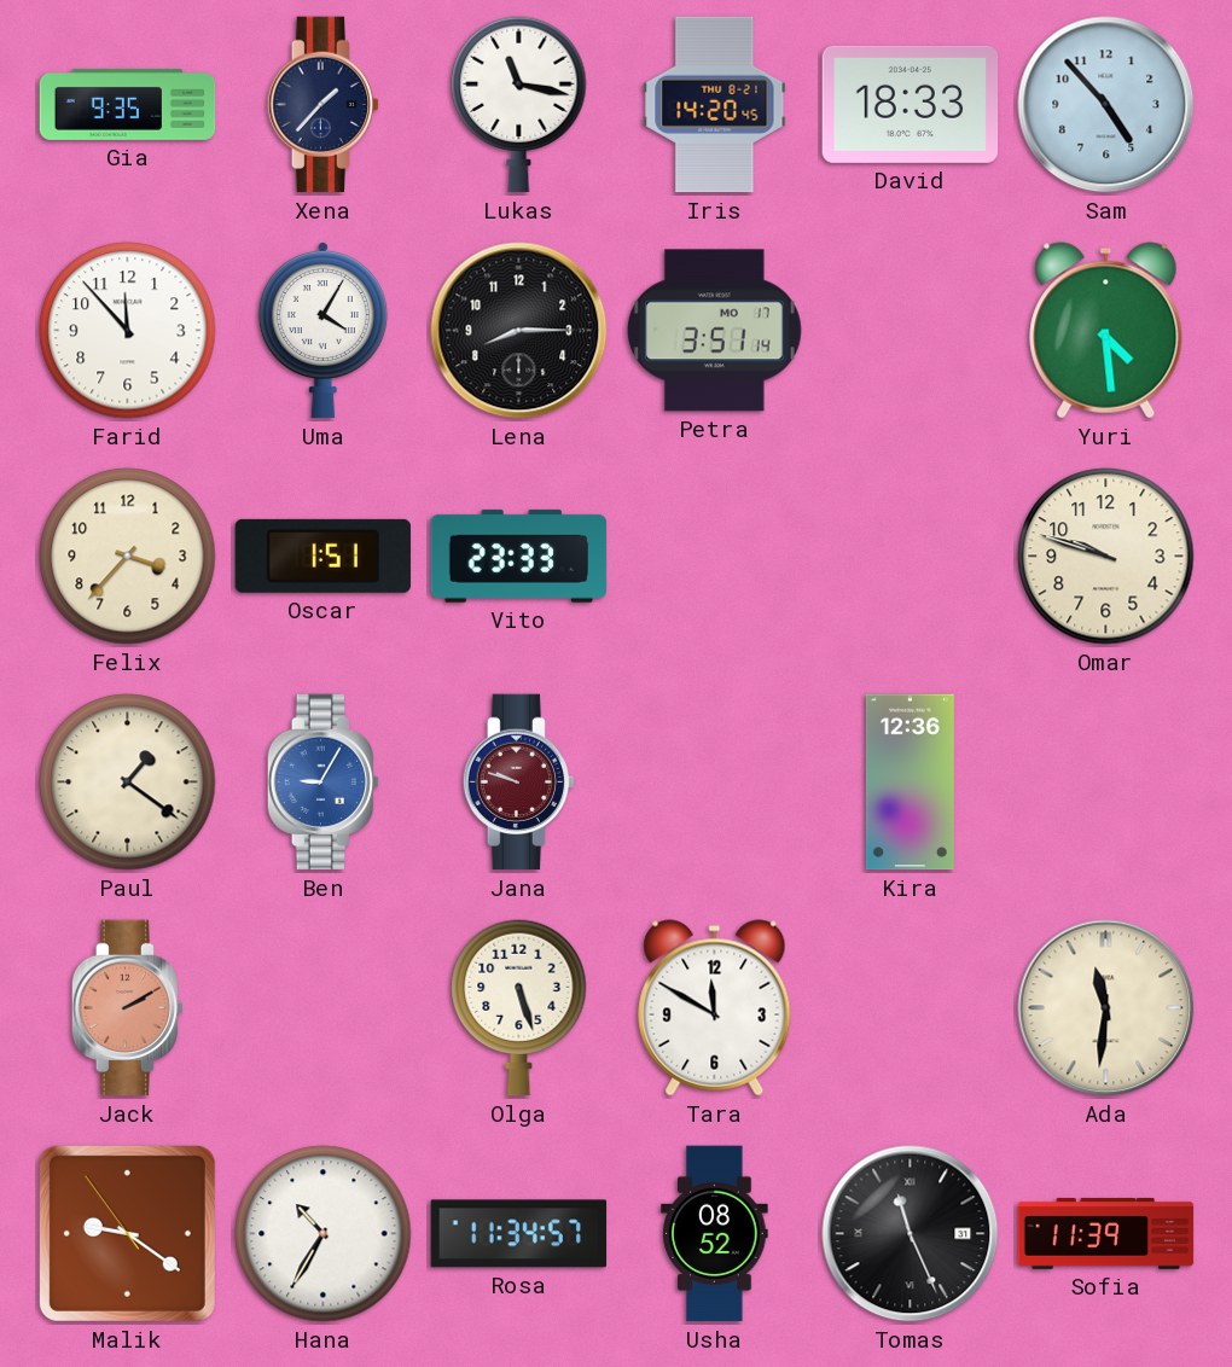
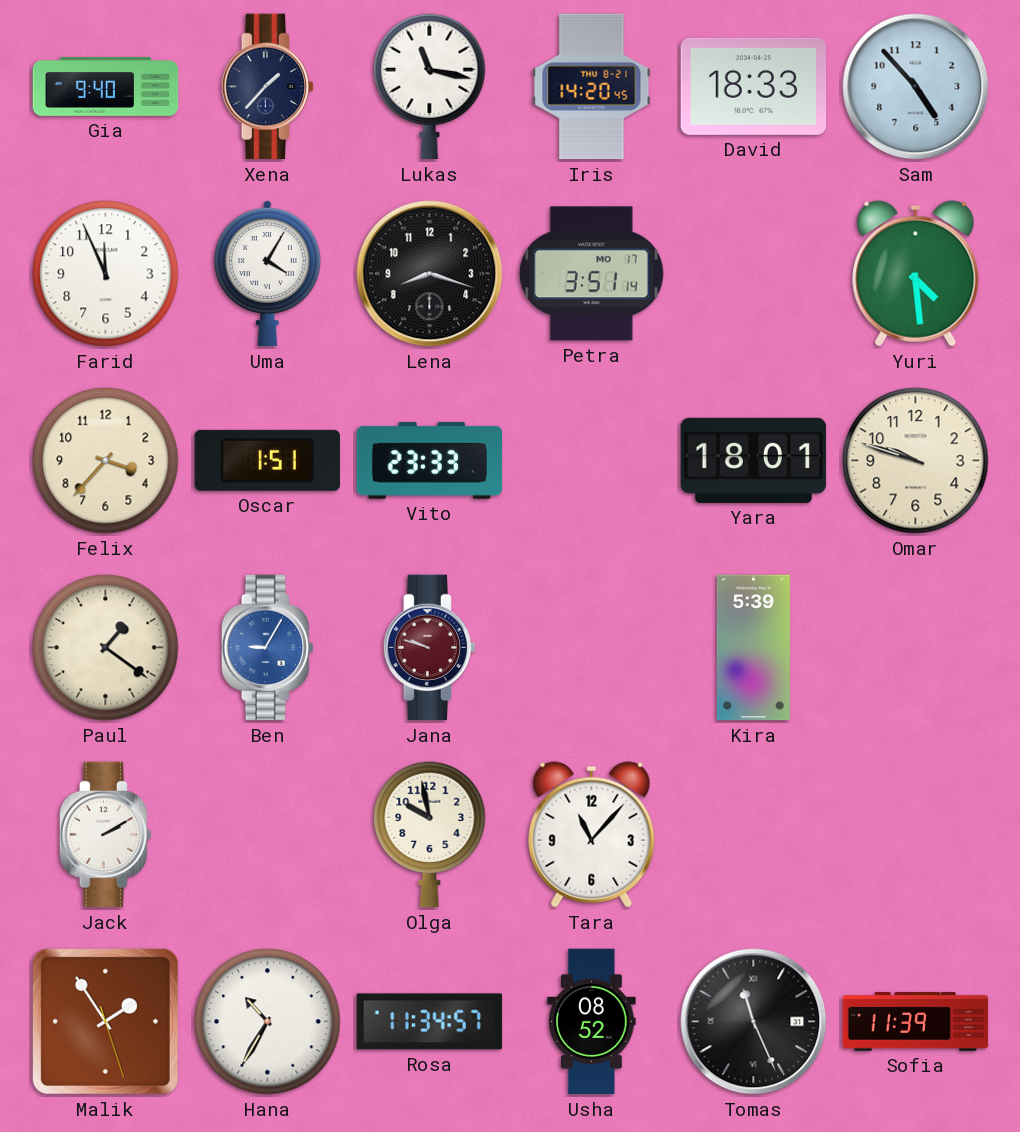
Gia: 9:35 -> 9:40 (106, 86)
Farid: 11:53 -> 11:56 (106, 274)
Lena: 8:15 -> 8:18 (430, 274)
Yara: none -> 18:01 (754, 460)
Kira: 12:36 -> 5:39 (753, 648)
Jack dial: salmon -> white (105, 835)
Olga: 5:27 -> 9:58 (430, 835)
Tara: 11:50 -> 11:07 (592, 835)
Ada: 11:31 -> none (1106, 1008)
Malik: 9:20 -> 1:54 (105, 1021)
